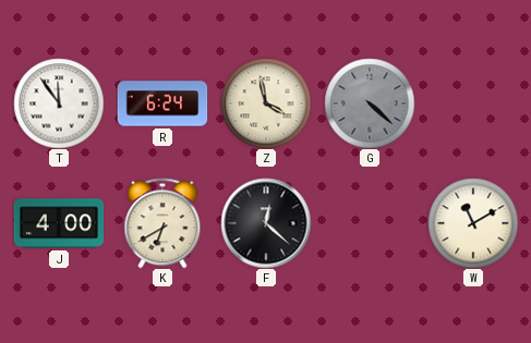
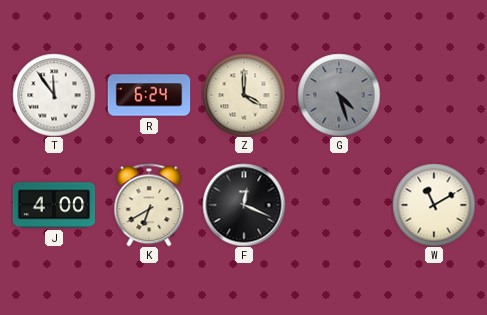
Z: 3:58 -> 4:00 (244, 95)
G: 4:22 -> 4:27 (339, 95)
F: 12:22 -> 12:19 (244, 205)
